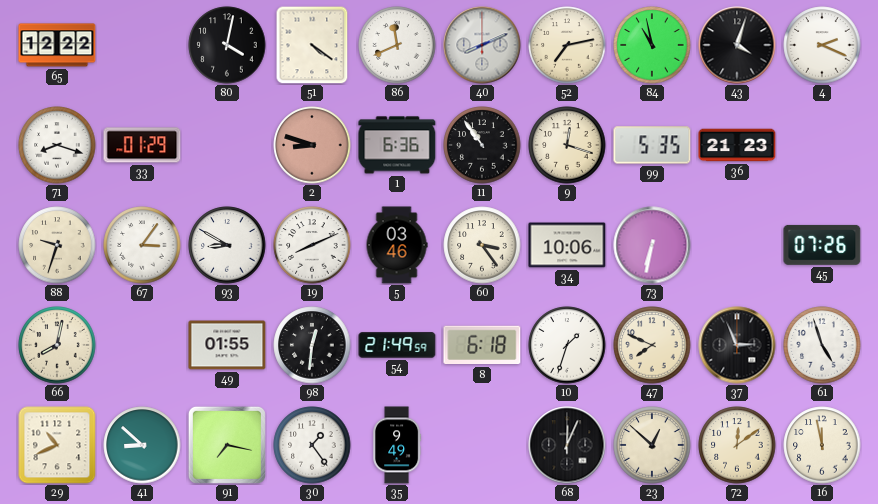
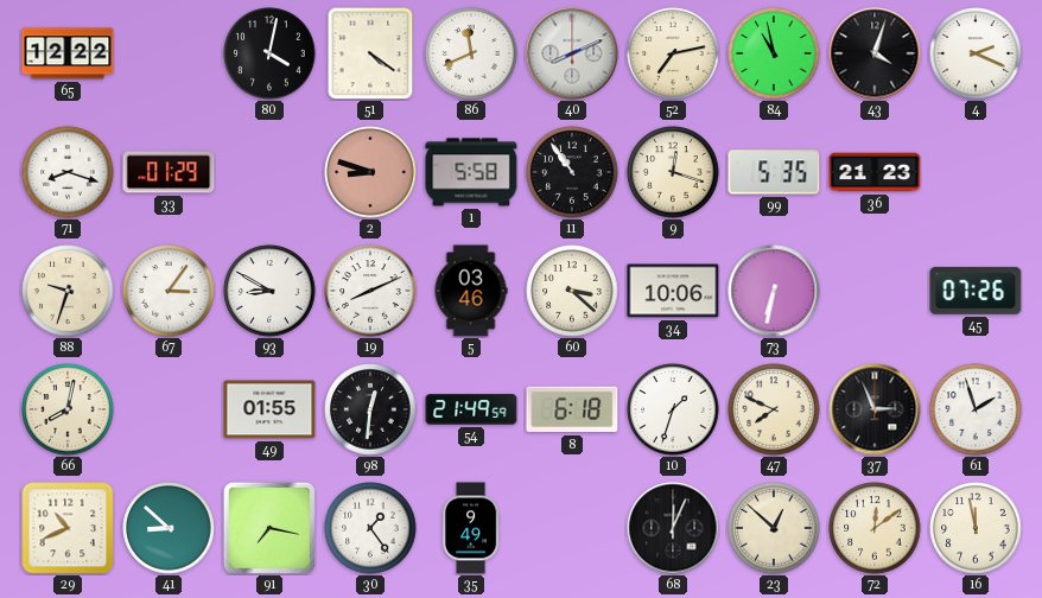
1: 6:36 -> 5:58 (471, 172)
60: 3:24 -> 3:22 (572, 291)
61: 4:57 -> 1:57 (976, 409)
